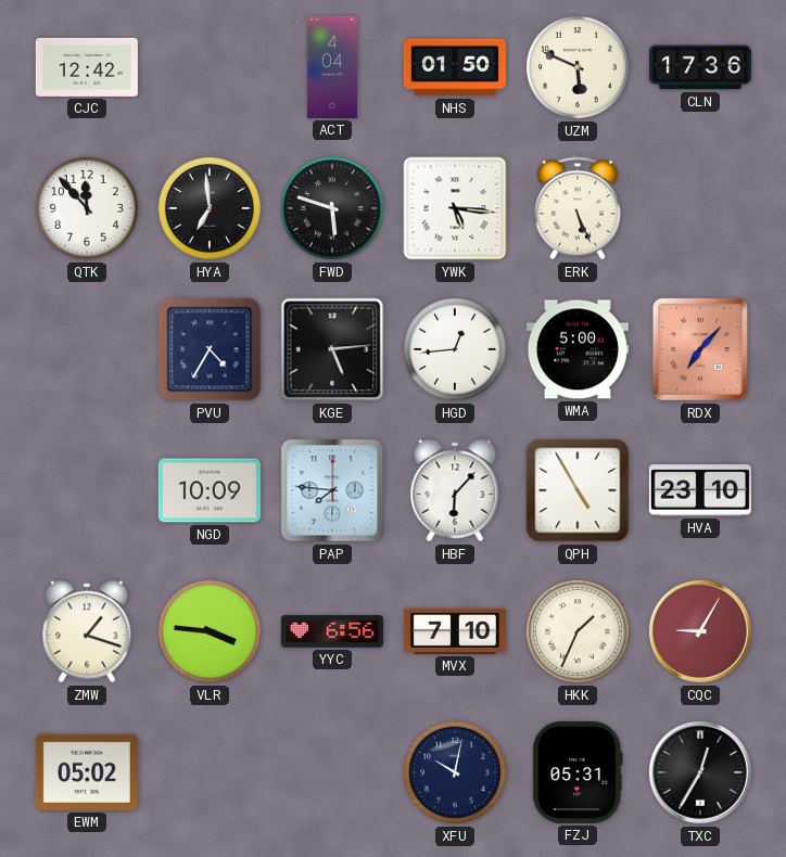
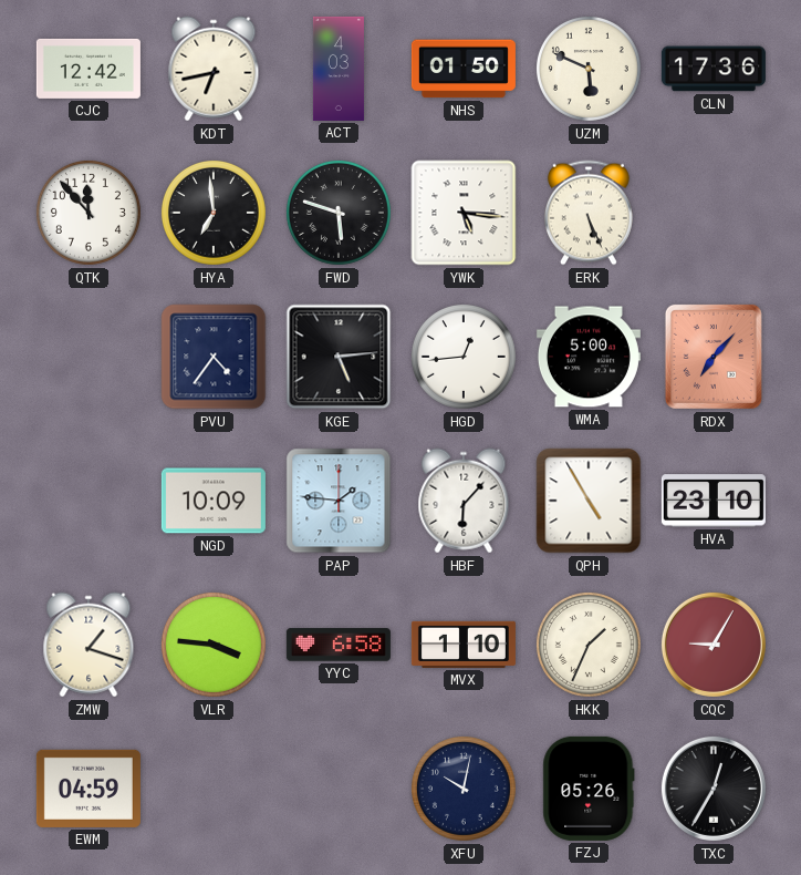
KDT: none -> 6:43 (214, 69)
ACT: 4:04 -> 4:03 (339, 69)
PVU: 4:35 -> 4:36 (214, 357)
PAP: 7:46 -> 1:46 (339, 501)
YYC: 6:56 -> 6:58 (339, 645)
MVX: 7:10 -> 1:10 (464, 645)
EWM: 05:02 -> 04:59 (89, 789)
FZJ: 05:31 -> 05:26 (589, 789)
